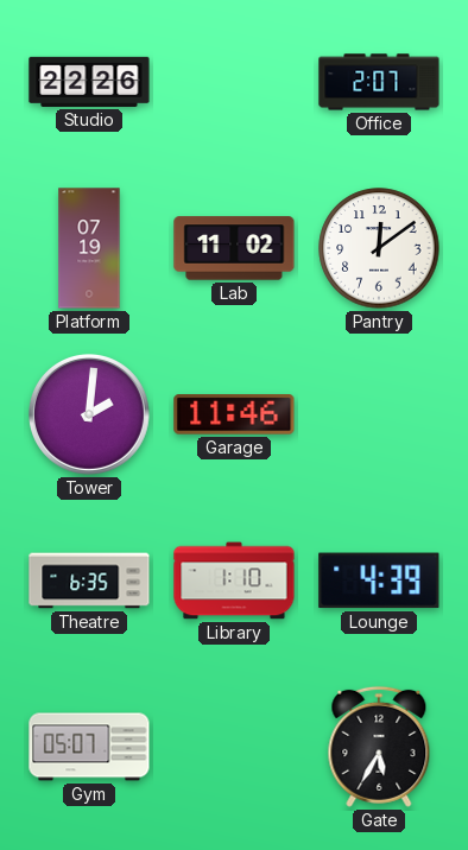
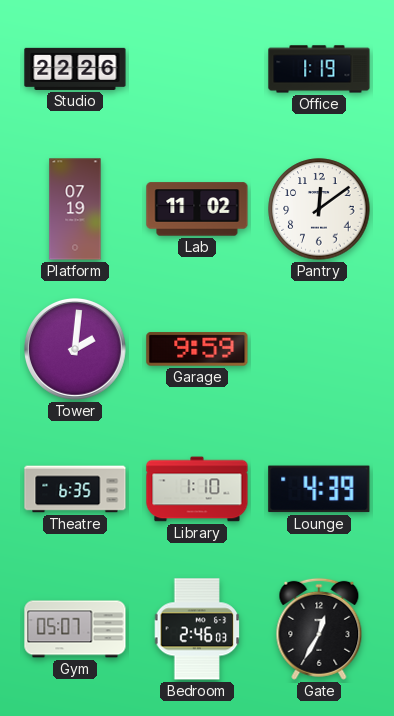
Office: 2:07 -> 1:19 (319, 69)
Garage: 11:46 -> 9:59 (197, 349)
Bedroom: none -> 2:46 (197, 629)
Gate: 5:35 -> 12:35 (319, 629)
